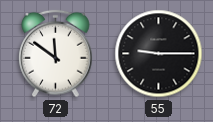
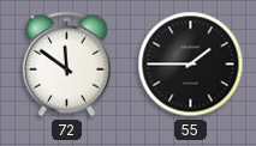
55: 9:15 -> 1:45 (191, 65)
